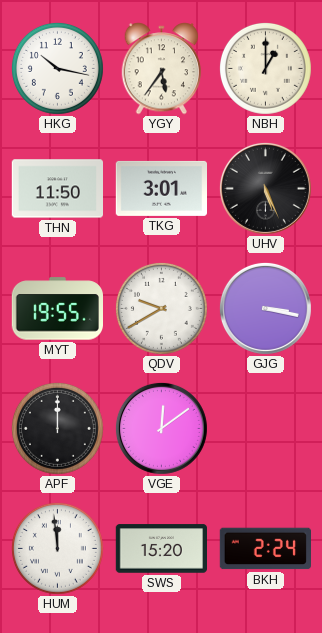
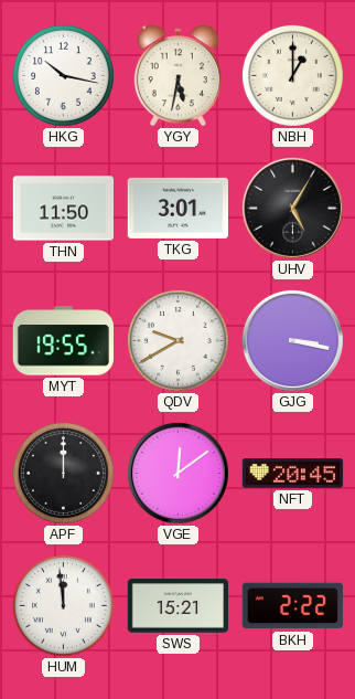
YGY: 5:36 -> 5:32 (179, 76)
UHV: 5:26 -> 5:05 (292, 208)
NFT: none -> 20:45 (293, 474)
SWS: 15:20 -> 15:21 (177, 606)
BKH: 2:24 -> 2:22 (292, 606)
